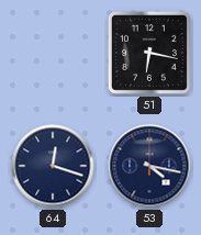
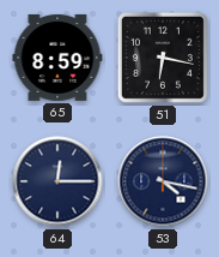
65: none -> 8:59 (57, 58)
64: 12:18 -> 12:15 (57, 181)
